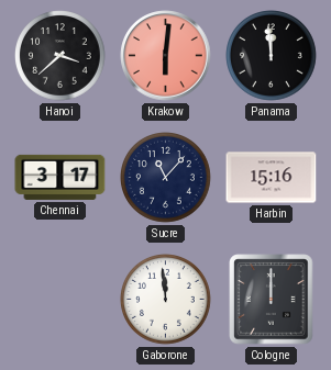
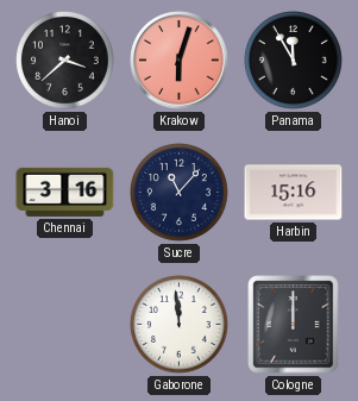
Krakow: 6:01 -> 6:03 (180, 61)
Panama: 11:59 -> 11:55 (294, 61)
Chennai: 3:17 -> 3:16 (65, 192)
